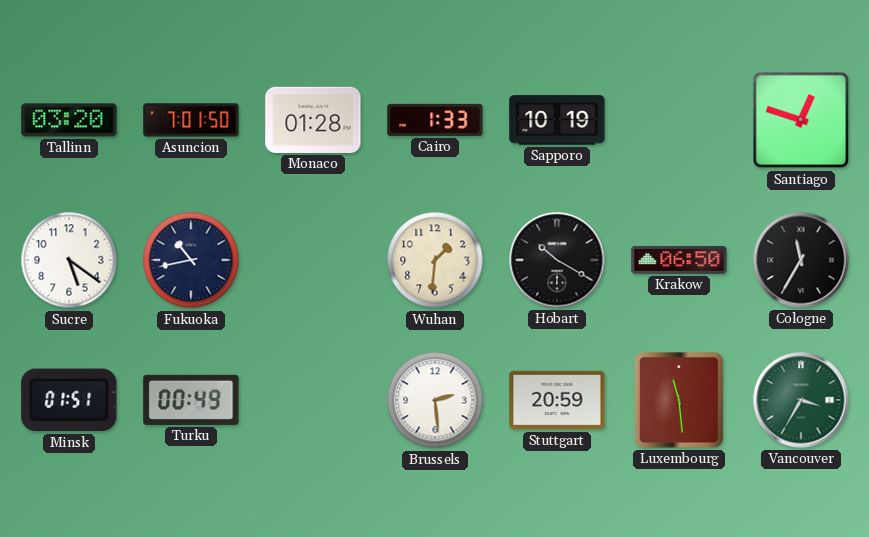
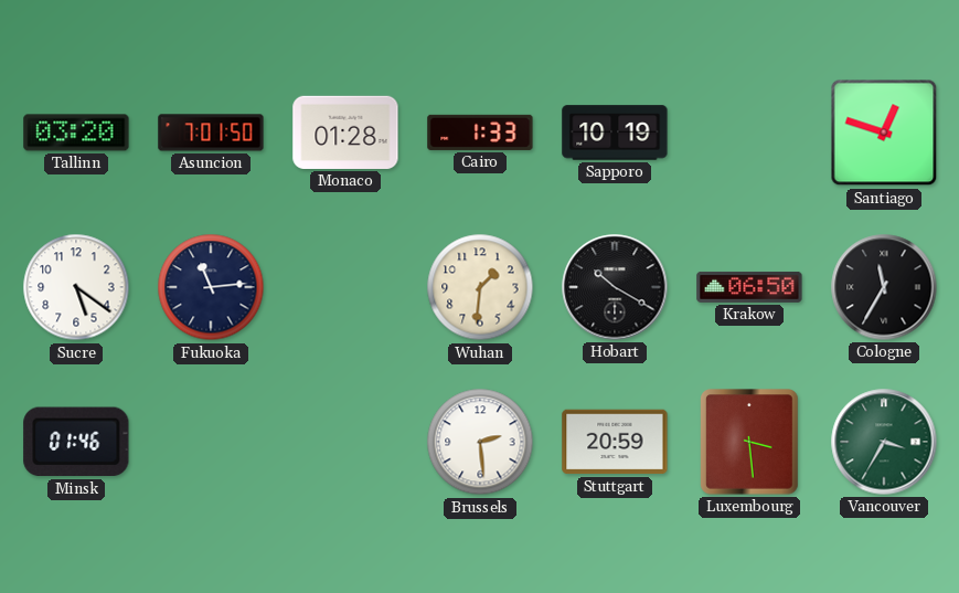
Fukuoka: 10:43 -> 11:14 (211, 287)
Minsk: 01:51 -> 01:46 (76, 442)
Turku: 00:49 -> none (191, 400)
Luxembourg: 11:29 -> 3:29 (750, 442)
